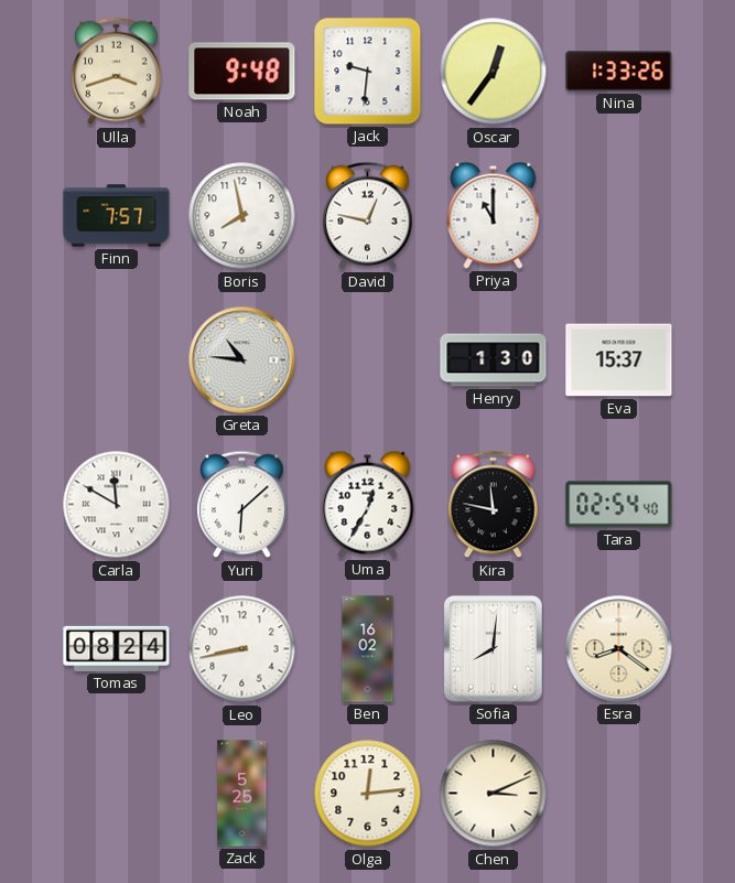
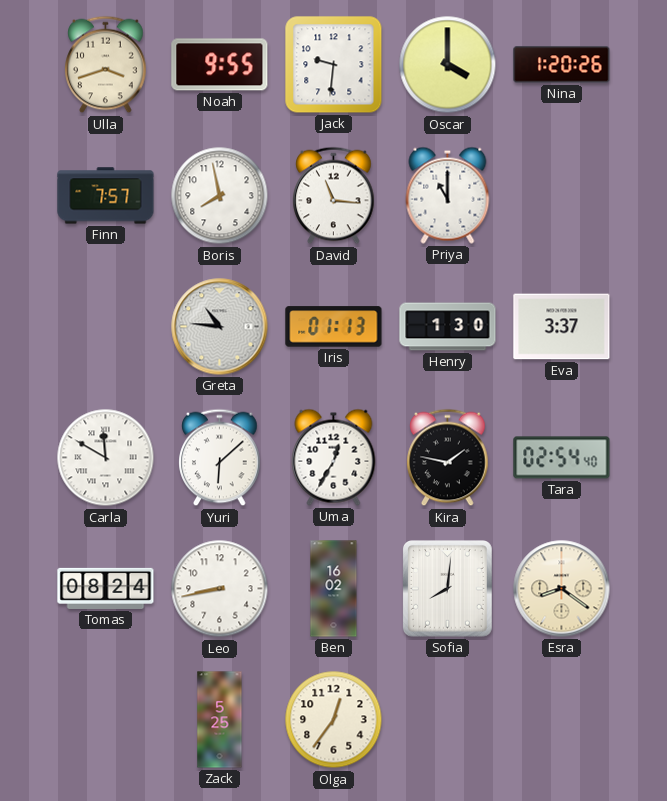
Noah: 9:48 -> 9:55 (220, 65)
Oscar: 12:36 -> 4:00 (448, 65)
Nina: 1:33 -> 1:20 (562, 65)
David: 12:47 -> 11:16 (334, 196)
Iris: none -> 01:13 (334, 327)
Eva: 15:37 -> 3:37 (562, 327)
Kira: 11:47 -> 1:47 (448, 458)
Olga: 12:14 -> 12:36 (334, 720)
Chen: 3:11 -> none (494, 794)
